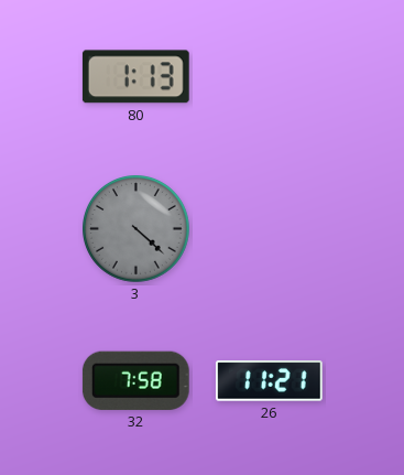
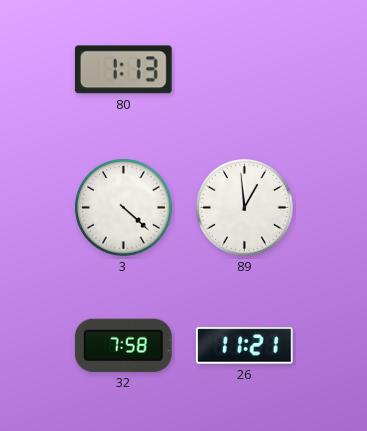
3 dial: grey -> white (124, 208)
89: none -> 12:59 (245, 208)
